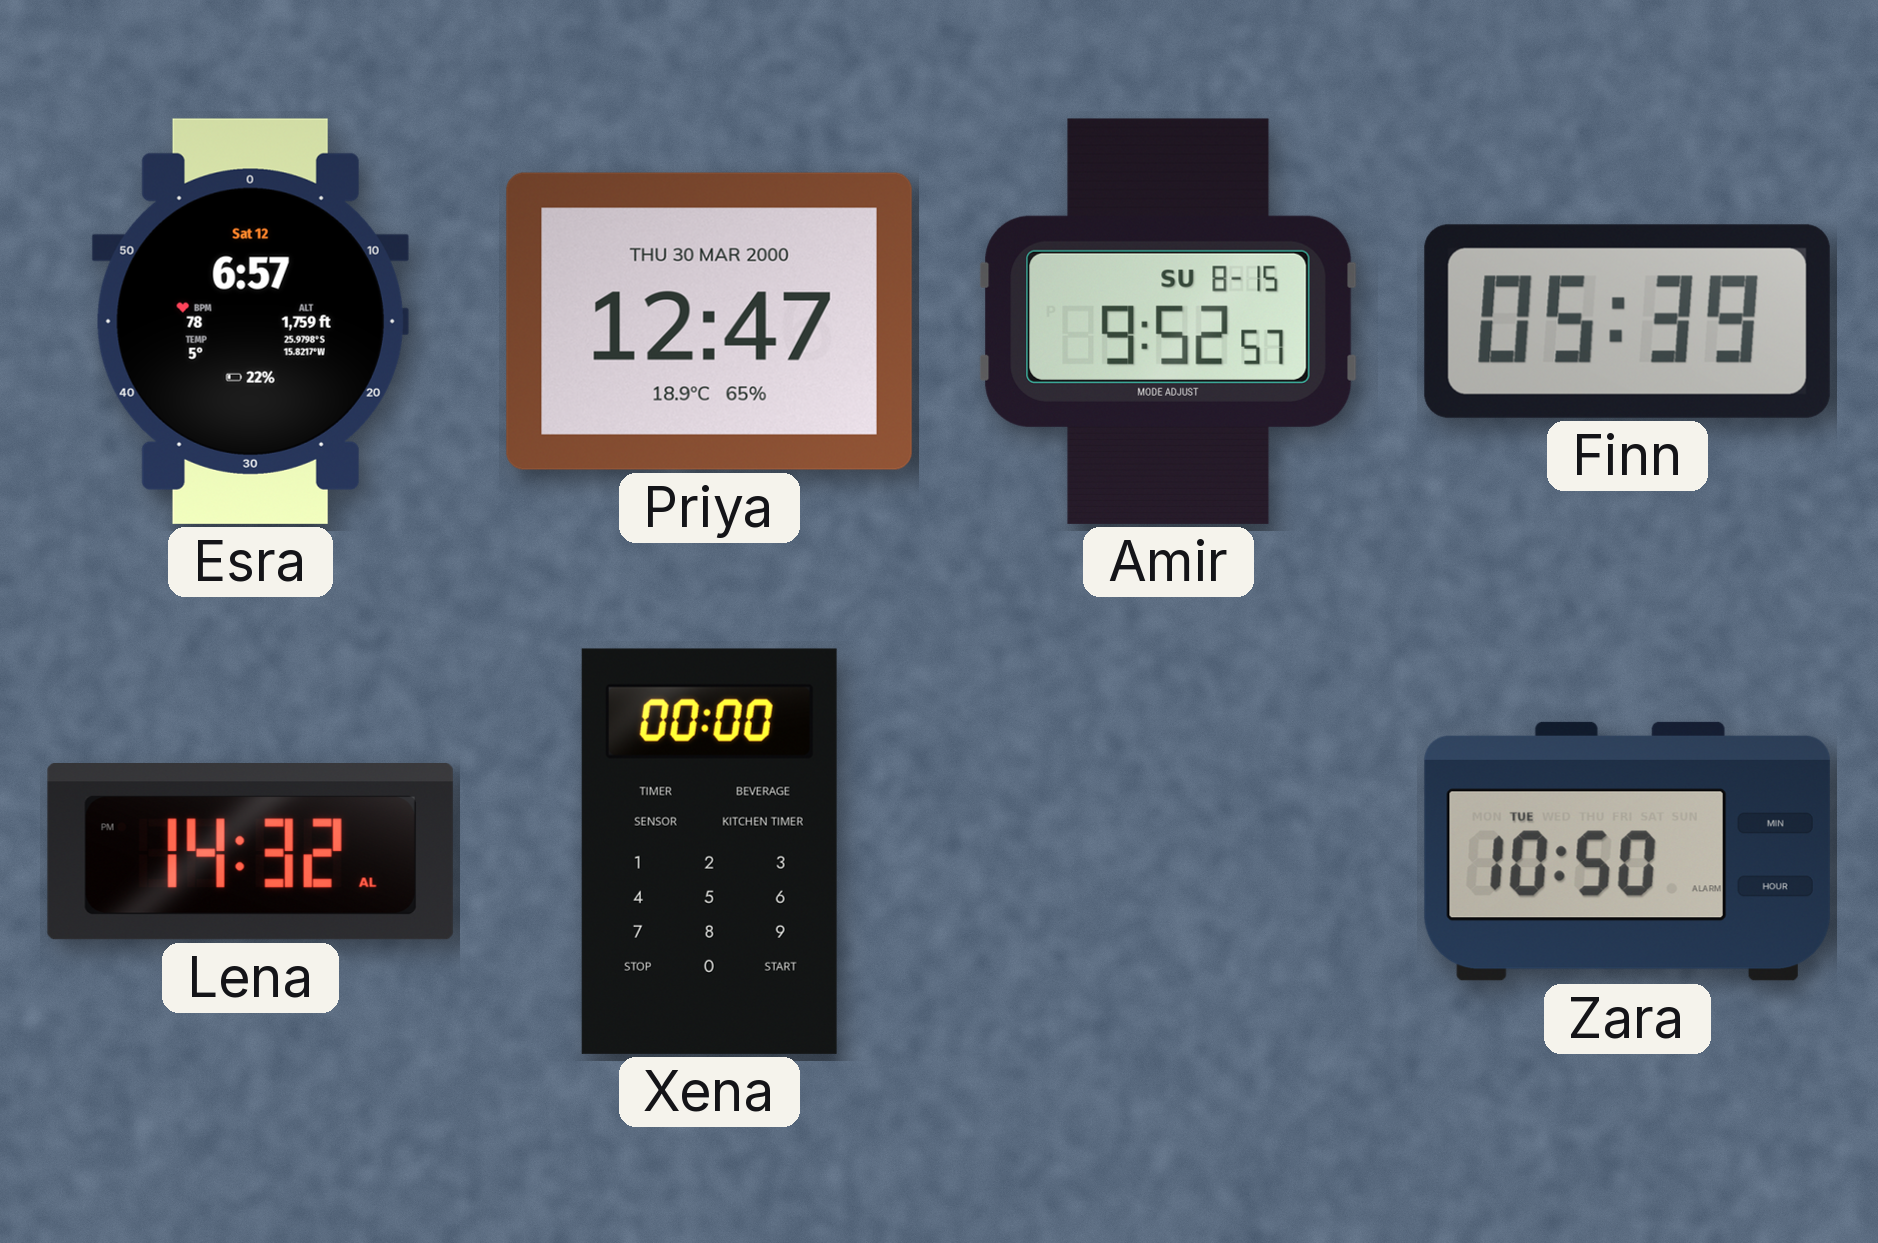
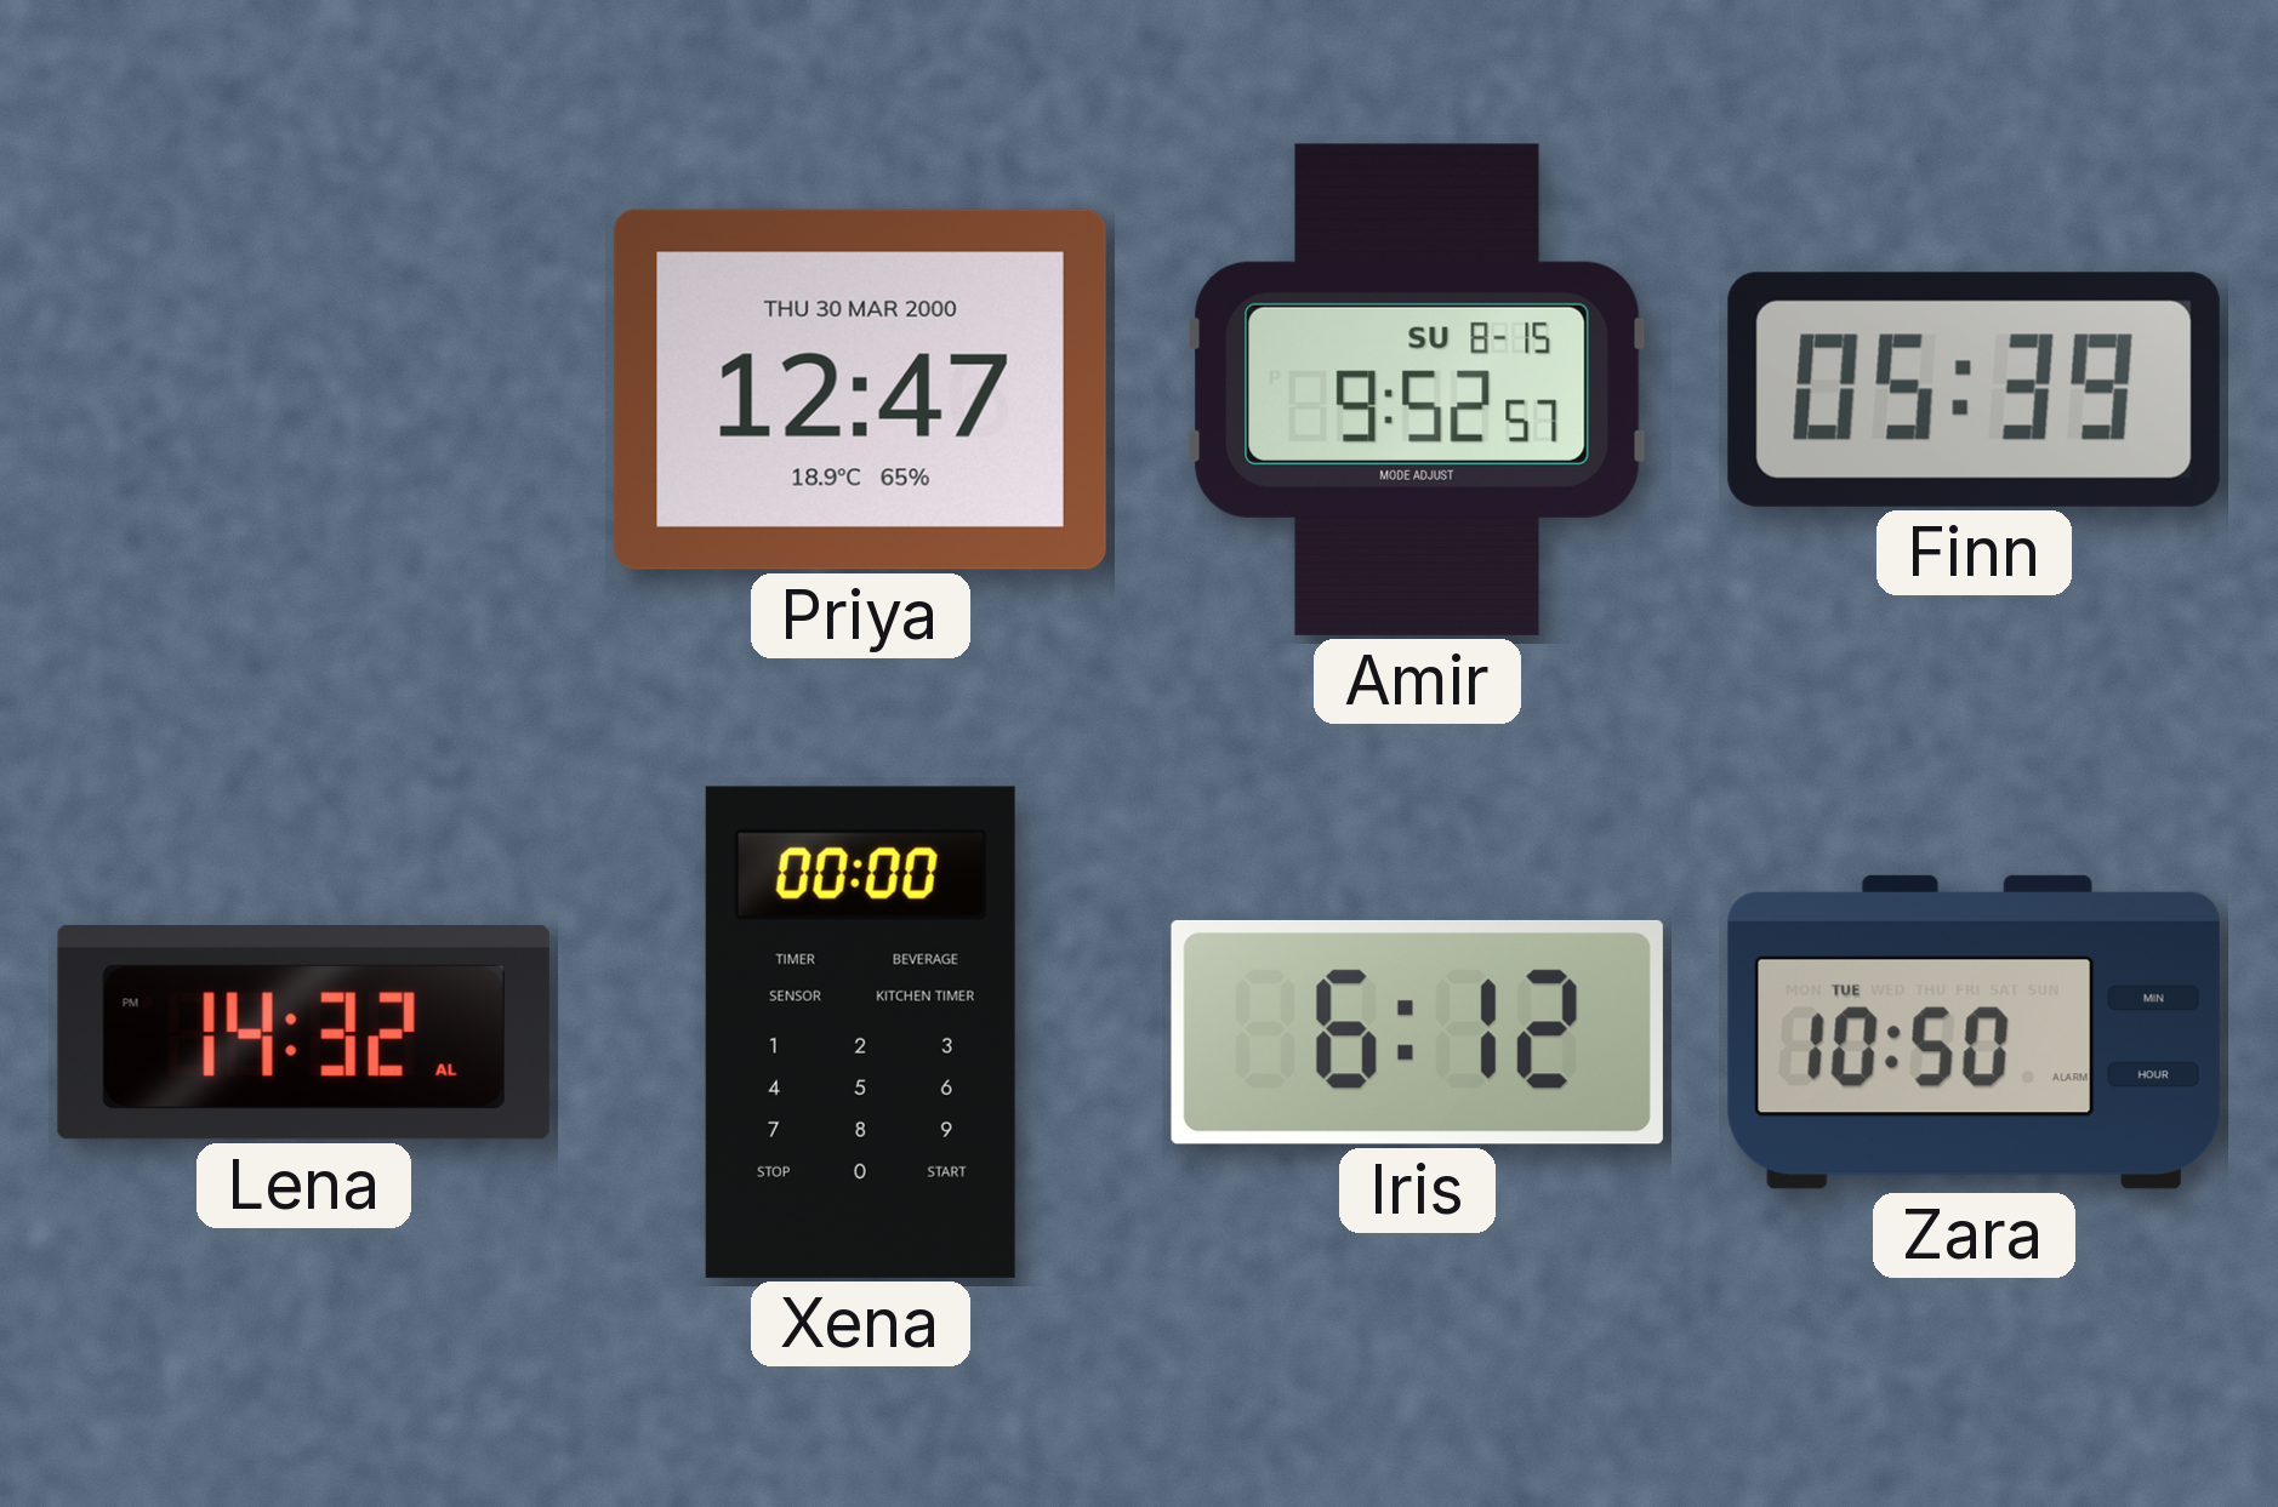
Esra: 6:57 -> none (250, 321)
Iris: none -> 6:12 (1417, 1032)
